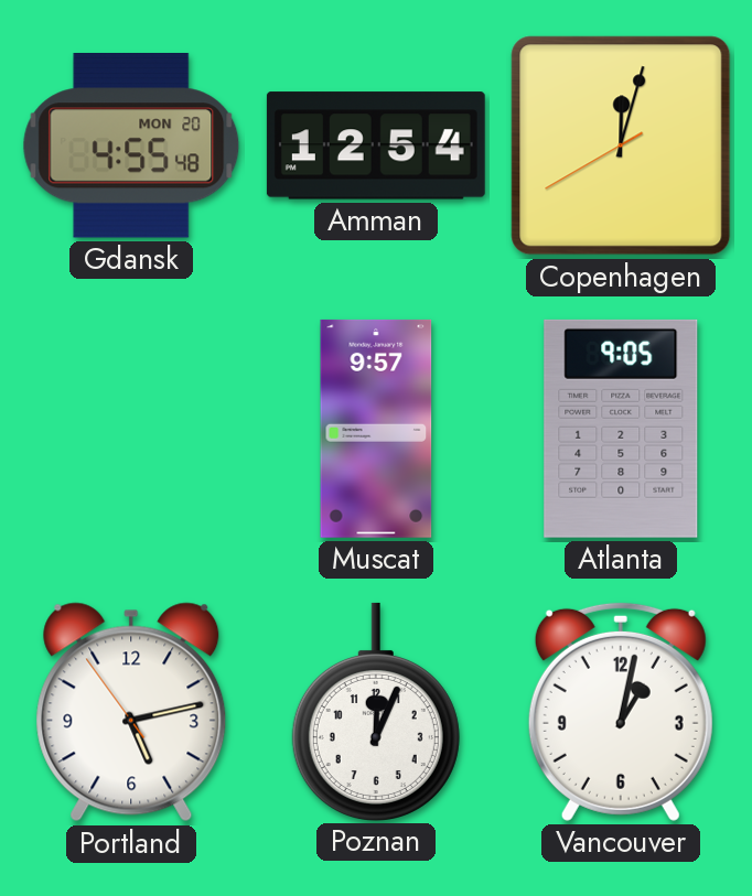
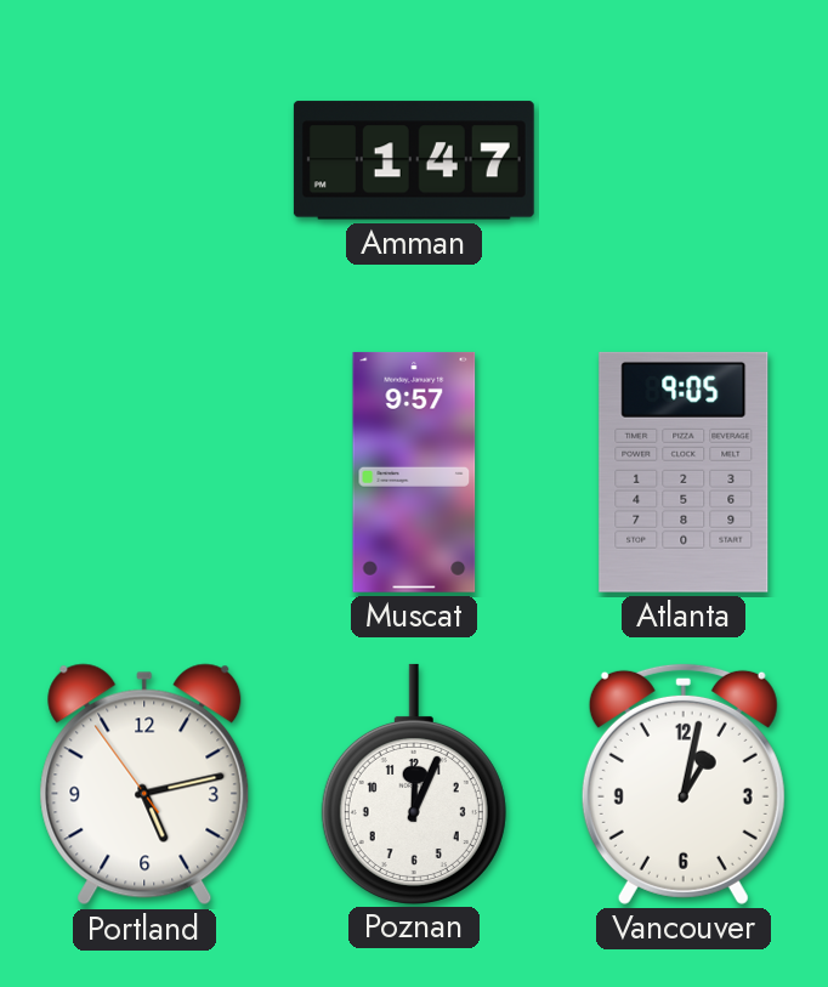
Gdansk: 4:55 -> none (131, 147)
Amman: 12:54 -> 1:47 (414, 160)
Copenhagen: 12:02 -> none (621, 145)
